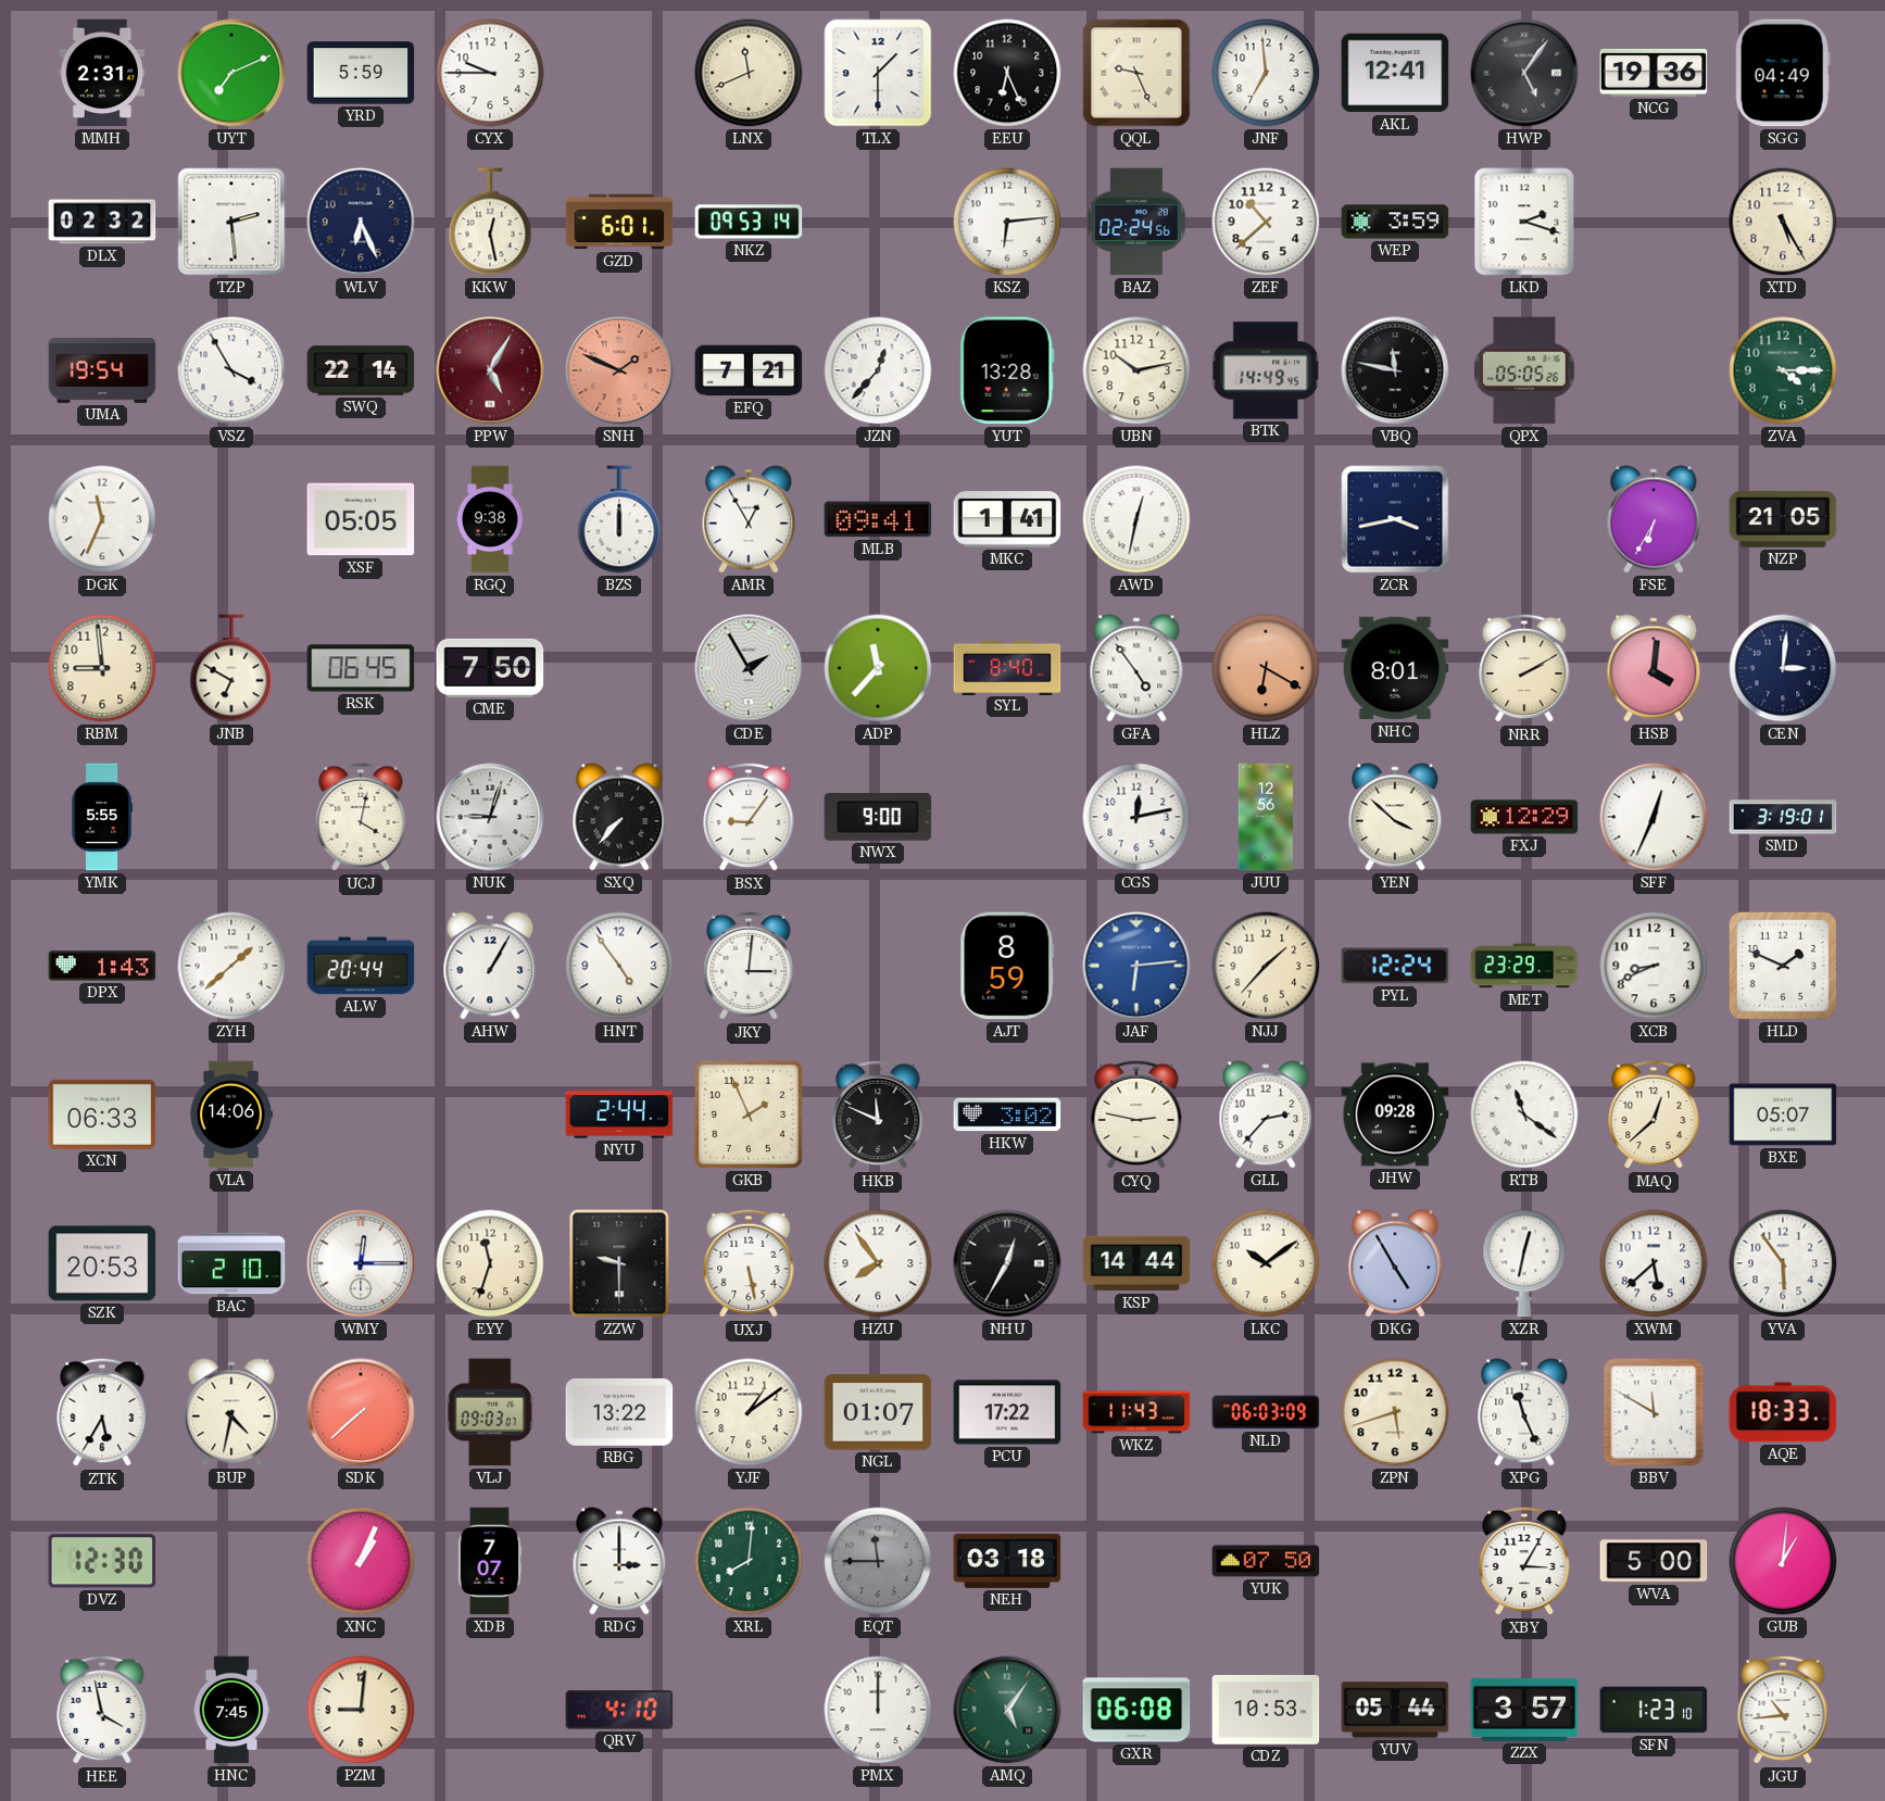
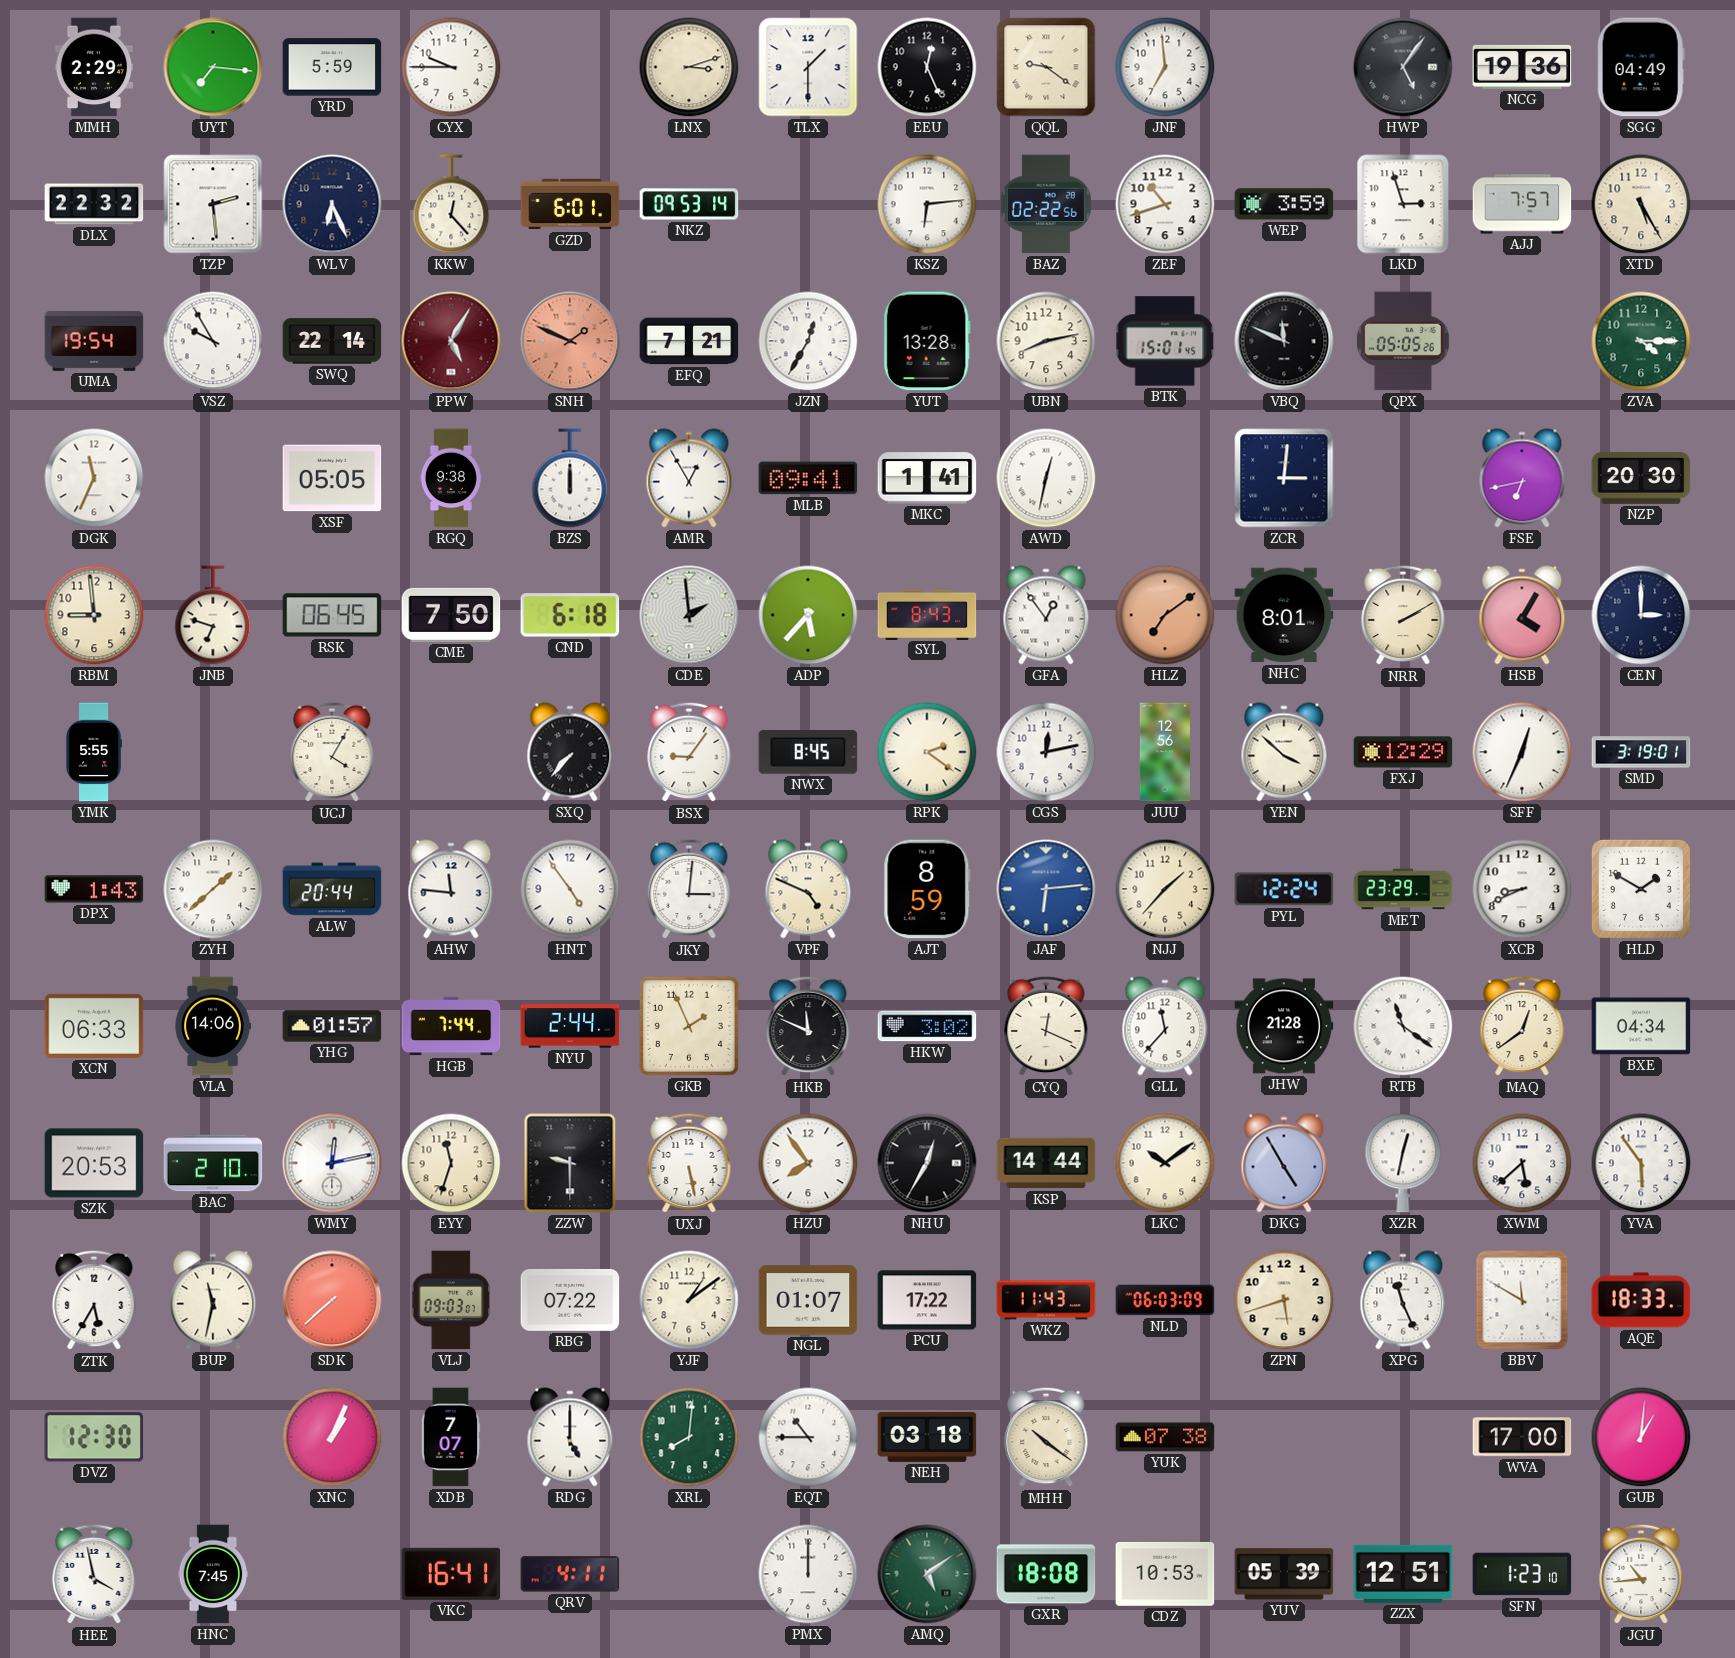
MMH: 2:31 -> 2:29 (94, 67)
UYT: 7:11 -> 7:16 (213, 67)
LNX: 11:41 -> 3:12 (689, 67)
EEU: 6:26 -> 12:26 (927, 67)
QQL: 9:26 -> 9:21 (1046, 67)
AKL: 12:41 -> none (1395, 73)
DLX: 02:32 -> 22:32 (94, 204)
KKW: 12:28 -> 12:23 (451, 204)
BAZ: 02:24 -> 02:22 (1046, 204)
ZEF: 10:38 -> 10:42 (1165, 204)
LKD: 2:18 -> 2:57 (1403, 204)
AJJ: none -> 7:57 (1522, 204)
VSZ: 3:55 -> 9:55 (213, 341)
JZN: 12:37 -> 12:35 (808, 341)
UBN: 10:13 -> 8:13 (1046, 341)
BTK: 14:49 -> 15:01 (1166, 341)
VBQ: 11:47 -> 11:49 (1284, 341)
ZCR: 3:43 -> 3:01 (1284, 478)
FSE: 6:35 -> 6:43 (1522, 478)
NZP: 21:05 -> 20:30 (1641, 478)
JNB: 6:50 -> 6:48 (213, 615)
CND: none -> 6:18 (570, 615)
CDE: 1:55 -> 1:59 (689, 615)
ADP: 11:37 -> 5:37 (808, 615)
SYL: 8:40 -> 8:43 (927, 614)
GFA: 4:54 -> 12:54 (1046, 615)
HLZ: 6:20 -> 7:09 (1165, 615)
HSB: 4:01 -> 4:05 (1522, 615)
CEN: 3:01 -> 3:00 (1641, 615)
UCJ: 4:02 -> 4:05 (332, 752)
NUK: 9:03 -> none (490, 817)
NWX: 9:00 -> 8:45 (808, 752)
RPK: none -> 2:21 (927, 752)
AHW: 1:05 -> 11:46 (451, 889)
VPF: none -> 4:49 (808, 889)
HLD: 1:49 -> 1:50 (1641, 889)
YHG: none -> 01:57 (332, 1026)
HGB: none -> 7:44 (451, 1026)
CYQ: 2:47 -> 12:19 (1046, 1026)
GLL: 2:37 -> 11:37 (1165, 1026)
JHW: 09:28 -> 21:28 (1284, 1026)
MAQ: 12:38 -> 12:39 (1522, 1026)
BXE: 05:07 -> 04:34 (1641, 1026)
WMY: 12:15 -> 12:13 (332, 1163)
BUP: 4:32 -> 11:32 (213, 1300)
RBG: 13:22 -> 07:22 (570, 1300)
RDG: 3:00 -> 5:00 (570, 1437)
EQT: 11:45 -> 10:45 (808, 1437)
EQT dial: grey -> white (808, 1437)
MHH: none -> 10:21 (1046, 1437)
YUK: 07:50 -> 07:38 (1165, 1437)
XBY: 3:05 -> none (1524, 1561)
WVA: 5:00 -> 17:00 (1522, 1437)
PZM: 9:01 -> none (361, 1710)
VKC: none -> 16:41 (451, 1574)
QRV: 4:10 -> 4:11 (570, 1574)
AMQ: 5:06 -> 5:09 (927, 1574)
GXR: 06:08 -> 18:08 (1046, 1574)
YUV: 05:44 -> 05:39 (1284, 1574)
ZZX: 3:57 -> 12:51 (1403, 1574)
